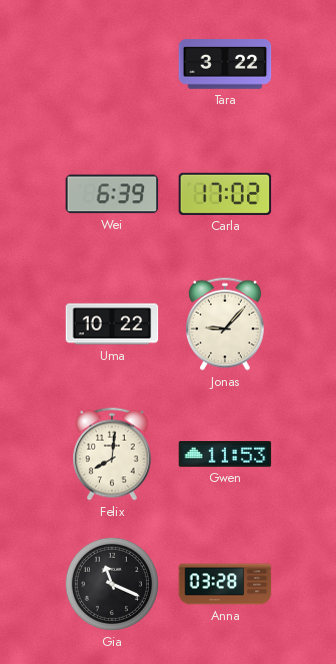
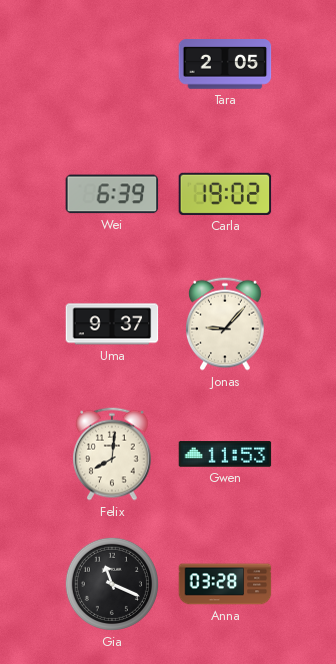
Tara: 3:22 -> 2:05 (225, 65)
Carla: 17:02 -> 19:02 (225, 194)
Uma: 10:22 -> 9:37 (112, 324)
